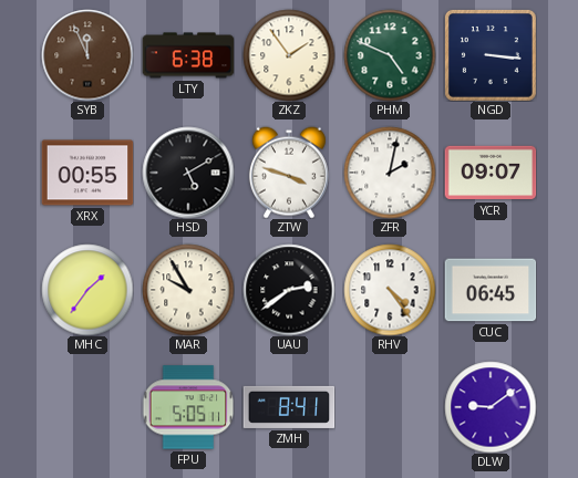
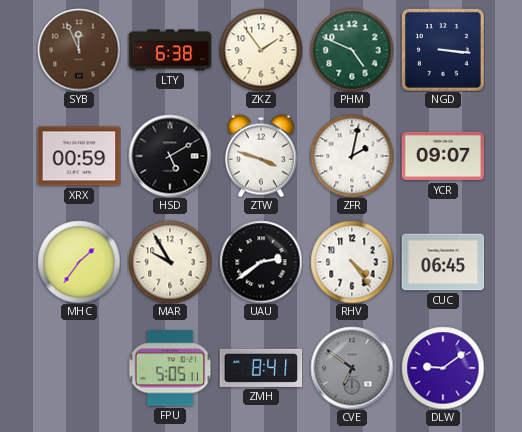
XRX: 00:55 -> 00:59 (79, 156)
CVE: none -> 6:51 (352, 368)
